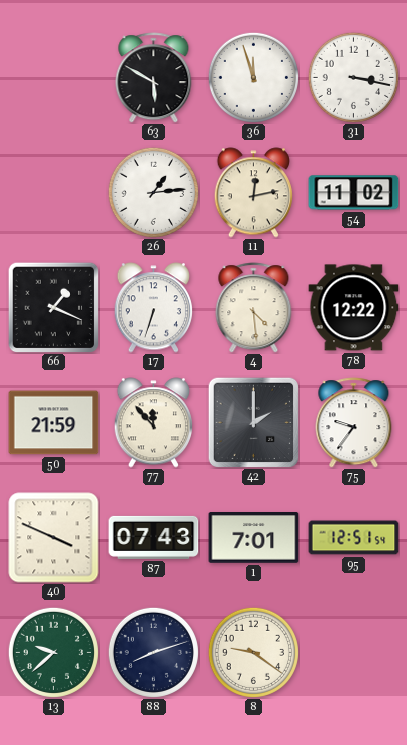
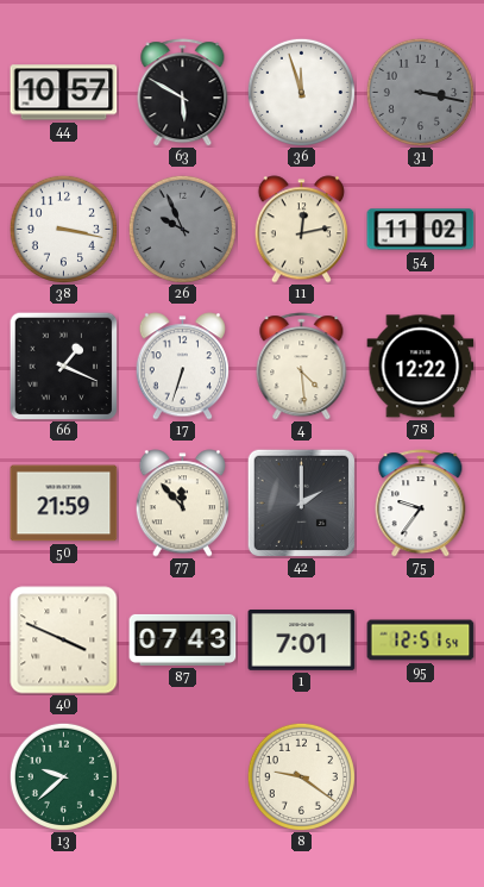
44: none -> 10:57 (64, 93)
31 dial: white -> grey (420, 92)
38: none -> 3:17 (63, 229)
26: 1:14 -> 9:56 (182, 229)
26 dial: white -> grey (182, 229)
88: 8:12 -> none (153, 652)
